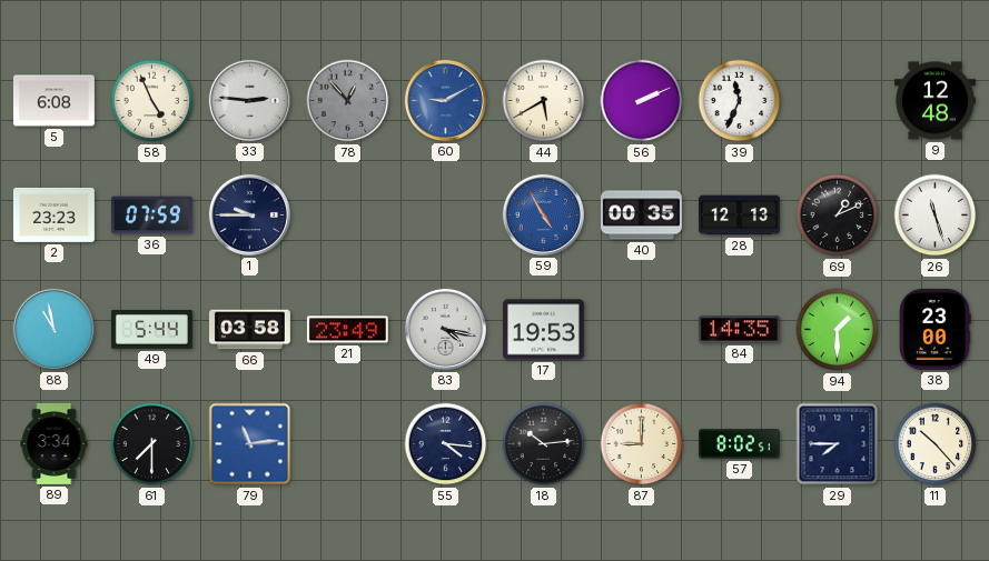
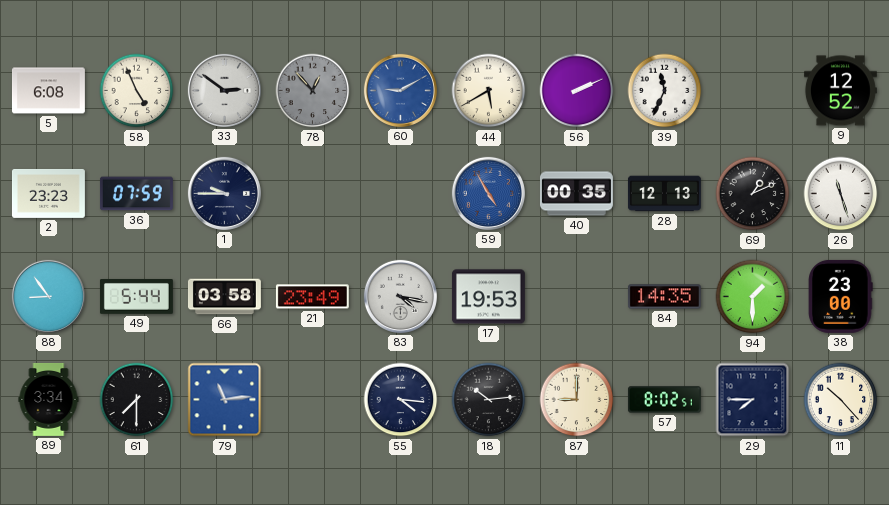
33: 2:46 -> 2:51 (224, 90)
9: 12:48 -> 12:52 (840, 91)
88: 10:58 -> 8:54 (48, 296)
